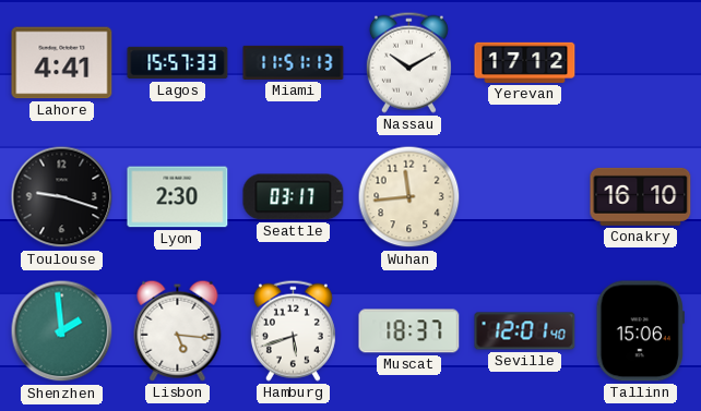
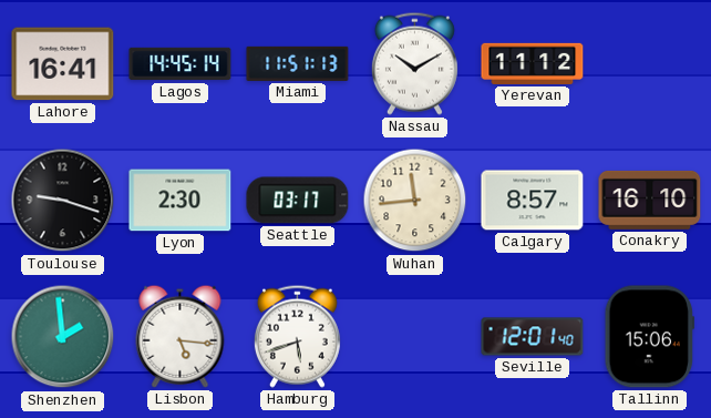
Lahore: 4:41 -> 16:41 (63, 64)
Lagos: 15:57 -> 14:45 (181, 64)
Yerevan: 17:12 -> 11:12 (533, 63)
Calgary: none -> 8:57 (533, 201)
Muscat: 18:37 -> none (409, 331)
